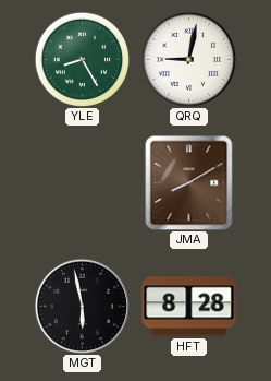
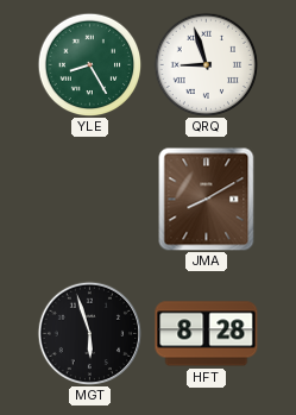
QRQ: 9:02 -> 8:57 (206, 64)
MGT: 5:58 -> 5:57 (89, 333)
